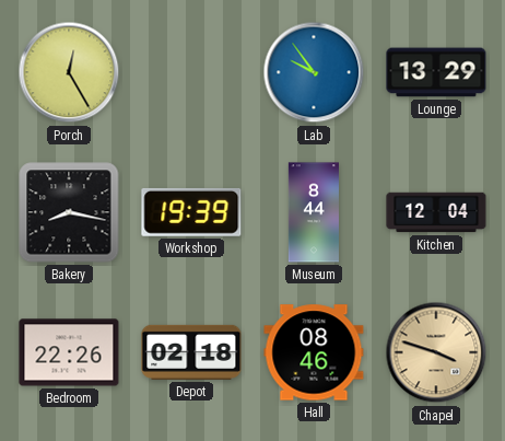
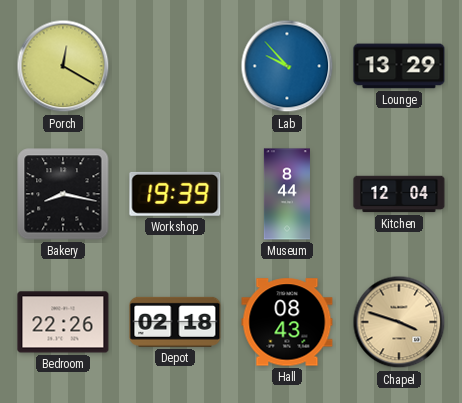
Porch: 12:25 -> 12:20 (63, 66)
Lab: 9:54 -> 9:53 (287, 66)
Hall: 08:46 -> 08:43 (287, 322)
